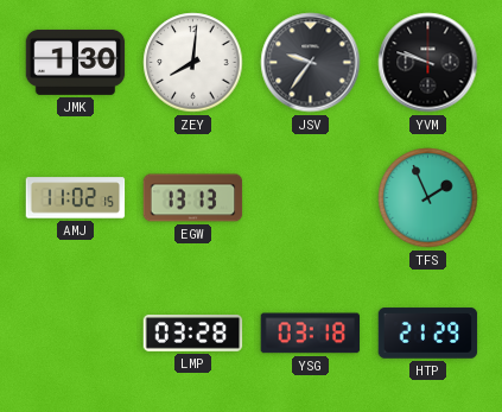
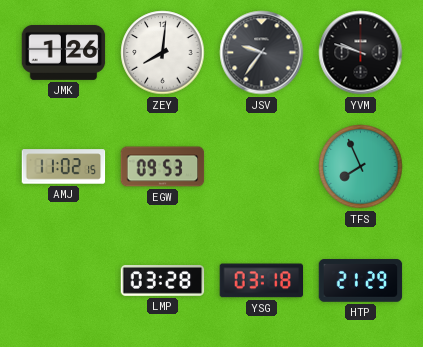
JMK: 1:30 -> 1:26 (64, 52)
EGW: 13:13 -> 09:53 (163, 167)
TFS: 1:56 -> 7:56 (361, 167)
